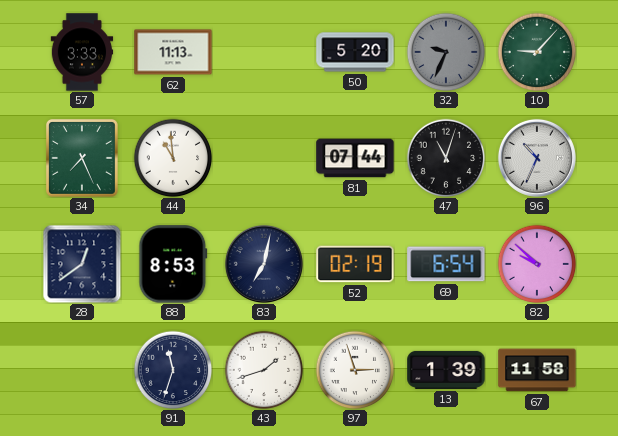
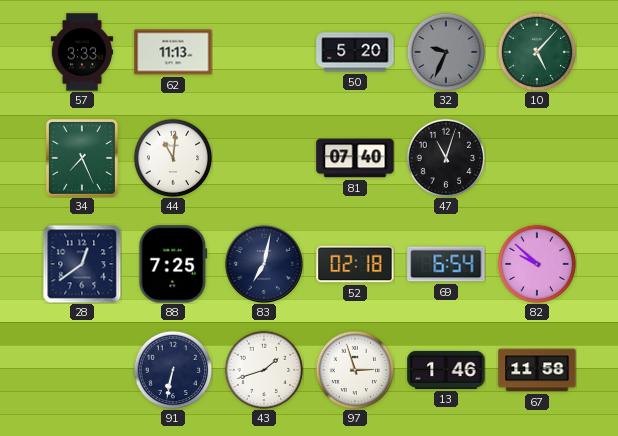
10: 9:07 -> 5:07 (537, 52)
44: 10:59 -> 11:01 (173, 158)
81: 07:44 -> 07:40 (355, 158)
96: 10:34 -> none (537, 158)
88: 8:53 -> 7:25 (173, 264)
52: 02:19 -> 02:18 (355, 264)
91: 11:33 -> 6:32 (173, 370)
13: 1:39 -> 1:46 (446, 370)
